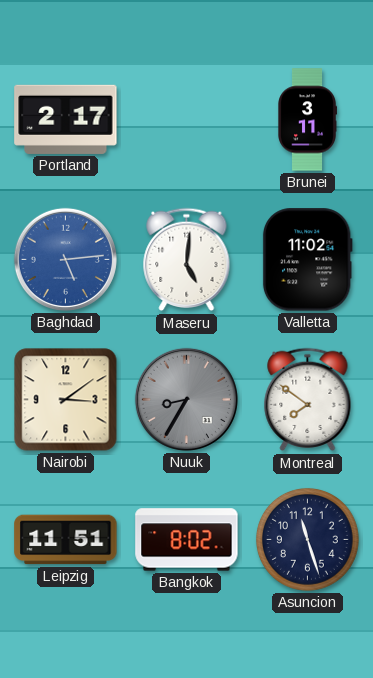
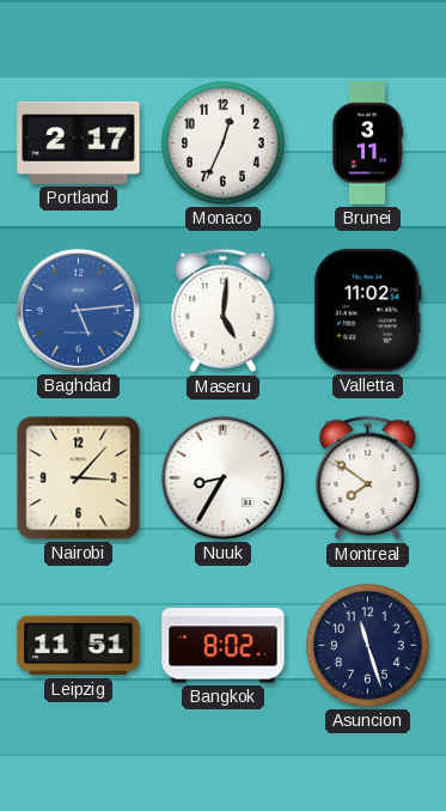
Monaco: none -> 12:34 (222, 142)
Nairobi: 3:09 -> 3:07 (79, 478)
Nuuk dial: grey -> white (222, 477)
